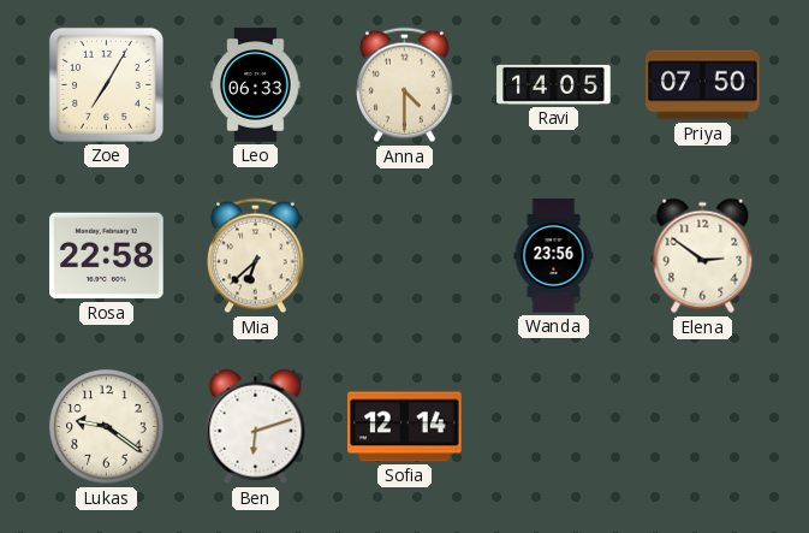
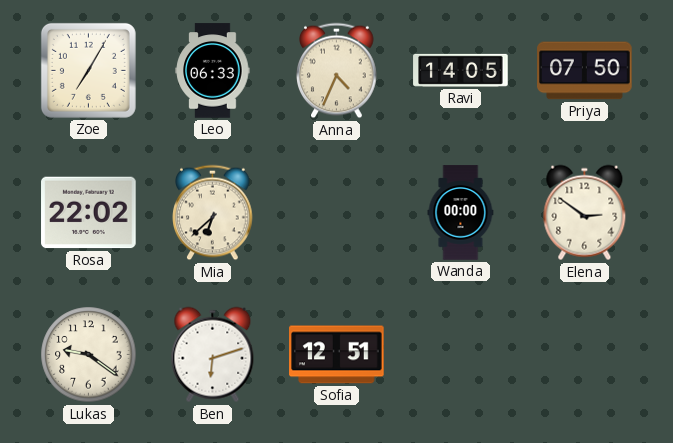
Anna: 4:30 -> 4:34 (337, 71)
Rosa: 22:58 -> 22:02 (89, 213)
Wanda: 23:56 -> 00:00 (461, 213)
Sofia: 12:14 -> 12:51 (337, 355)
